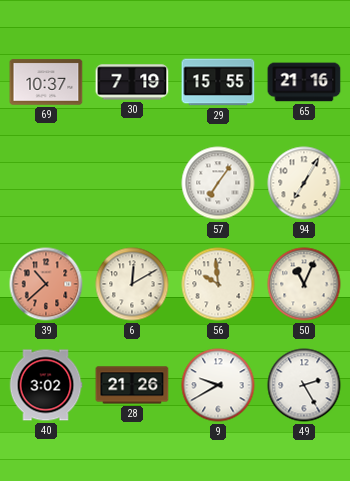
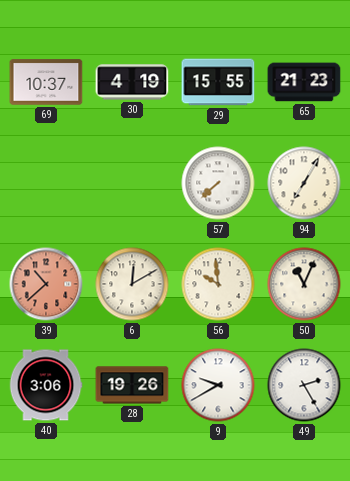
30: 7:19 -> 4:19 (132, 82)
65: 21:16 -> 21:23 (304, 82)
57: 7:06 -> 7:38 (218, 183)
40: 3:02 -> 3:06 (46, 385)
28: 21:26 -> 19:26 (132, 385)
